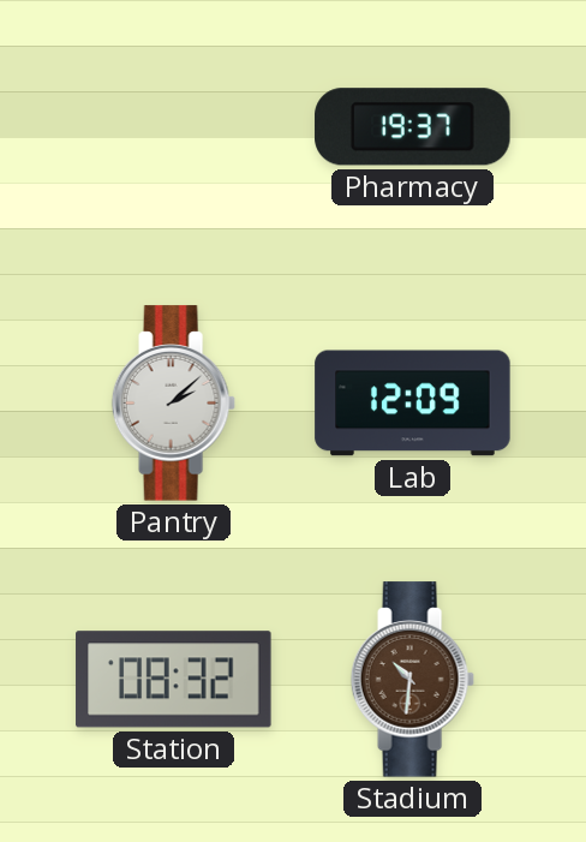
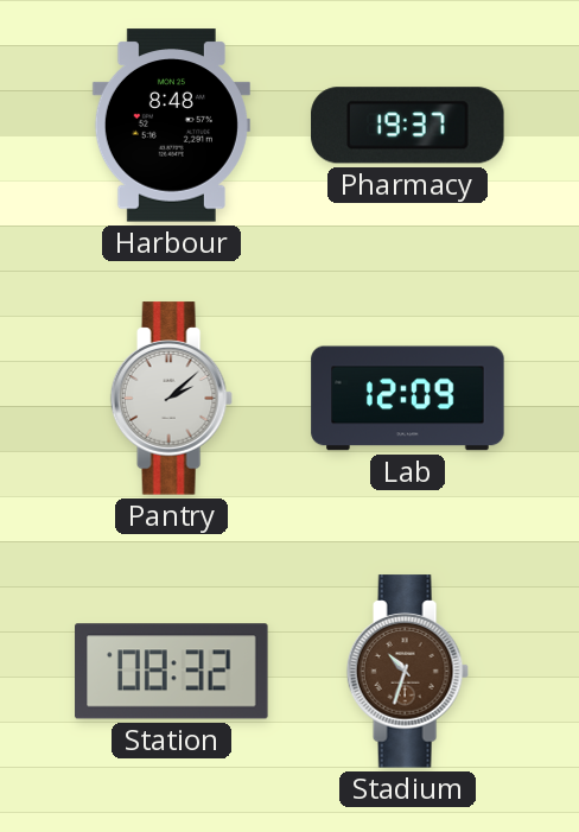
Harbour: none -> 8:48 (171, 126)
Stadium: 10:31 -> 10:33 (407, 672)
